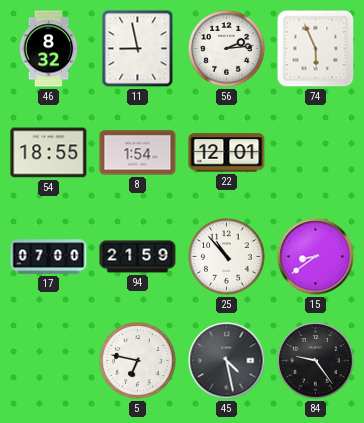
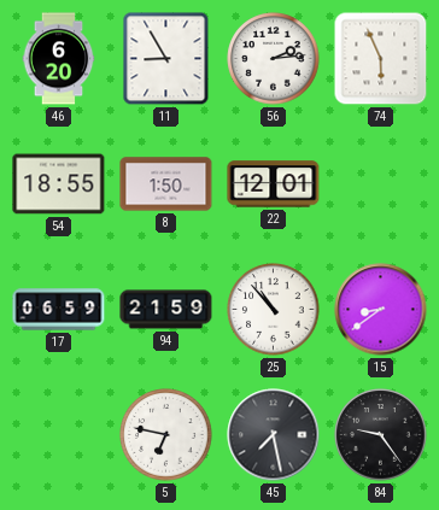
46: 8:32 -> 6:20 (59, 59)
11: 8:58 -> 8:55 (166, 59)
8: 1:54 -> 1:50 (166, 184)
17: 07:00 -> 06:59 (59, 310)
45: 4:28 -> 7:28 (274, 435)
